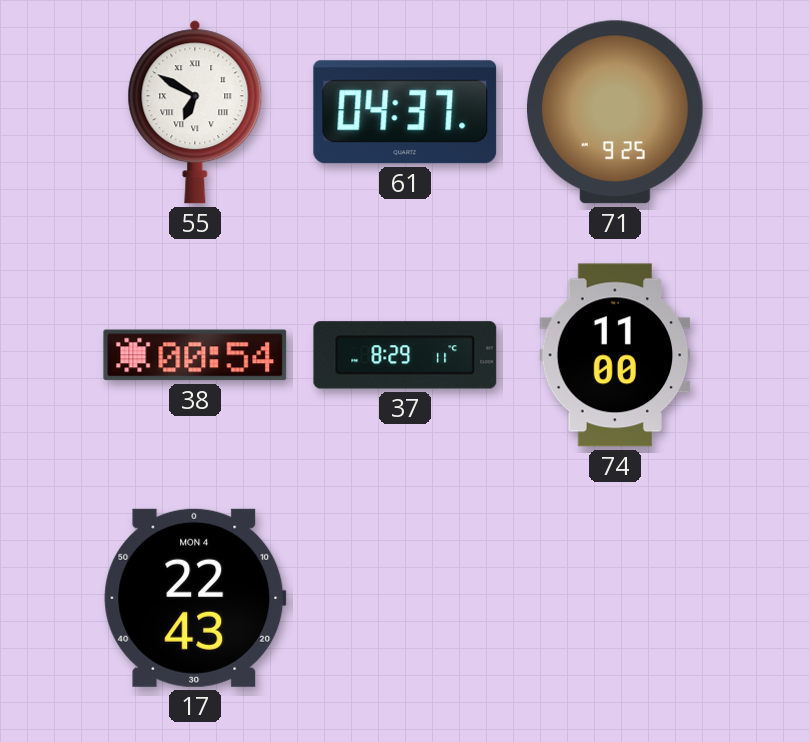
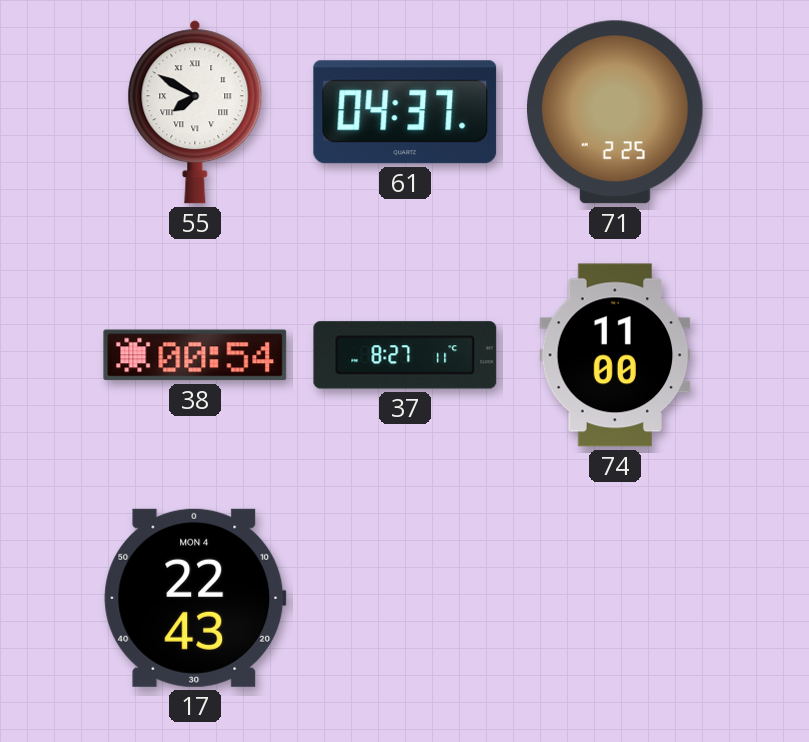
55: 6:50 -> 7:50 (195, 112)
71: 9:25 -> 2:25 (616, 112)
37: 8:29 -> 8:27 (405, 355)
